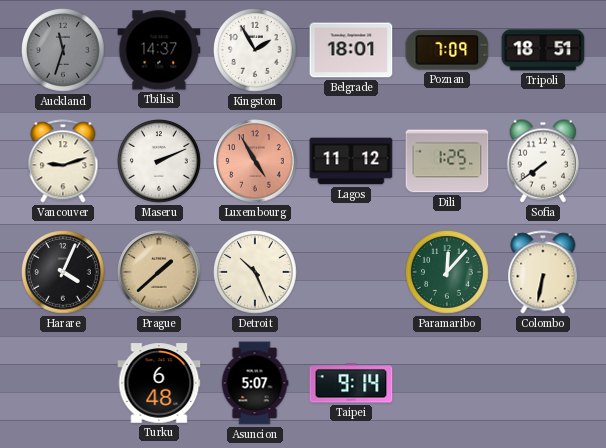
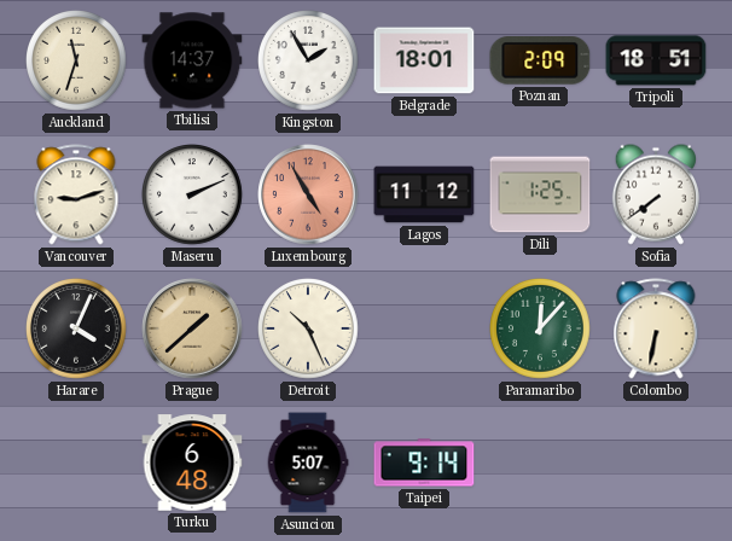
Auckland dial: grey -> cream (77, 62)
Poznan: 7:09 -> 2:09 (540, 62)
